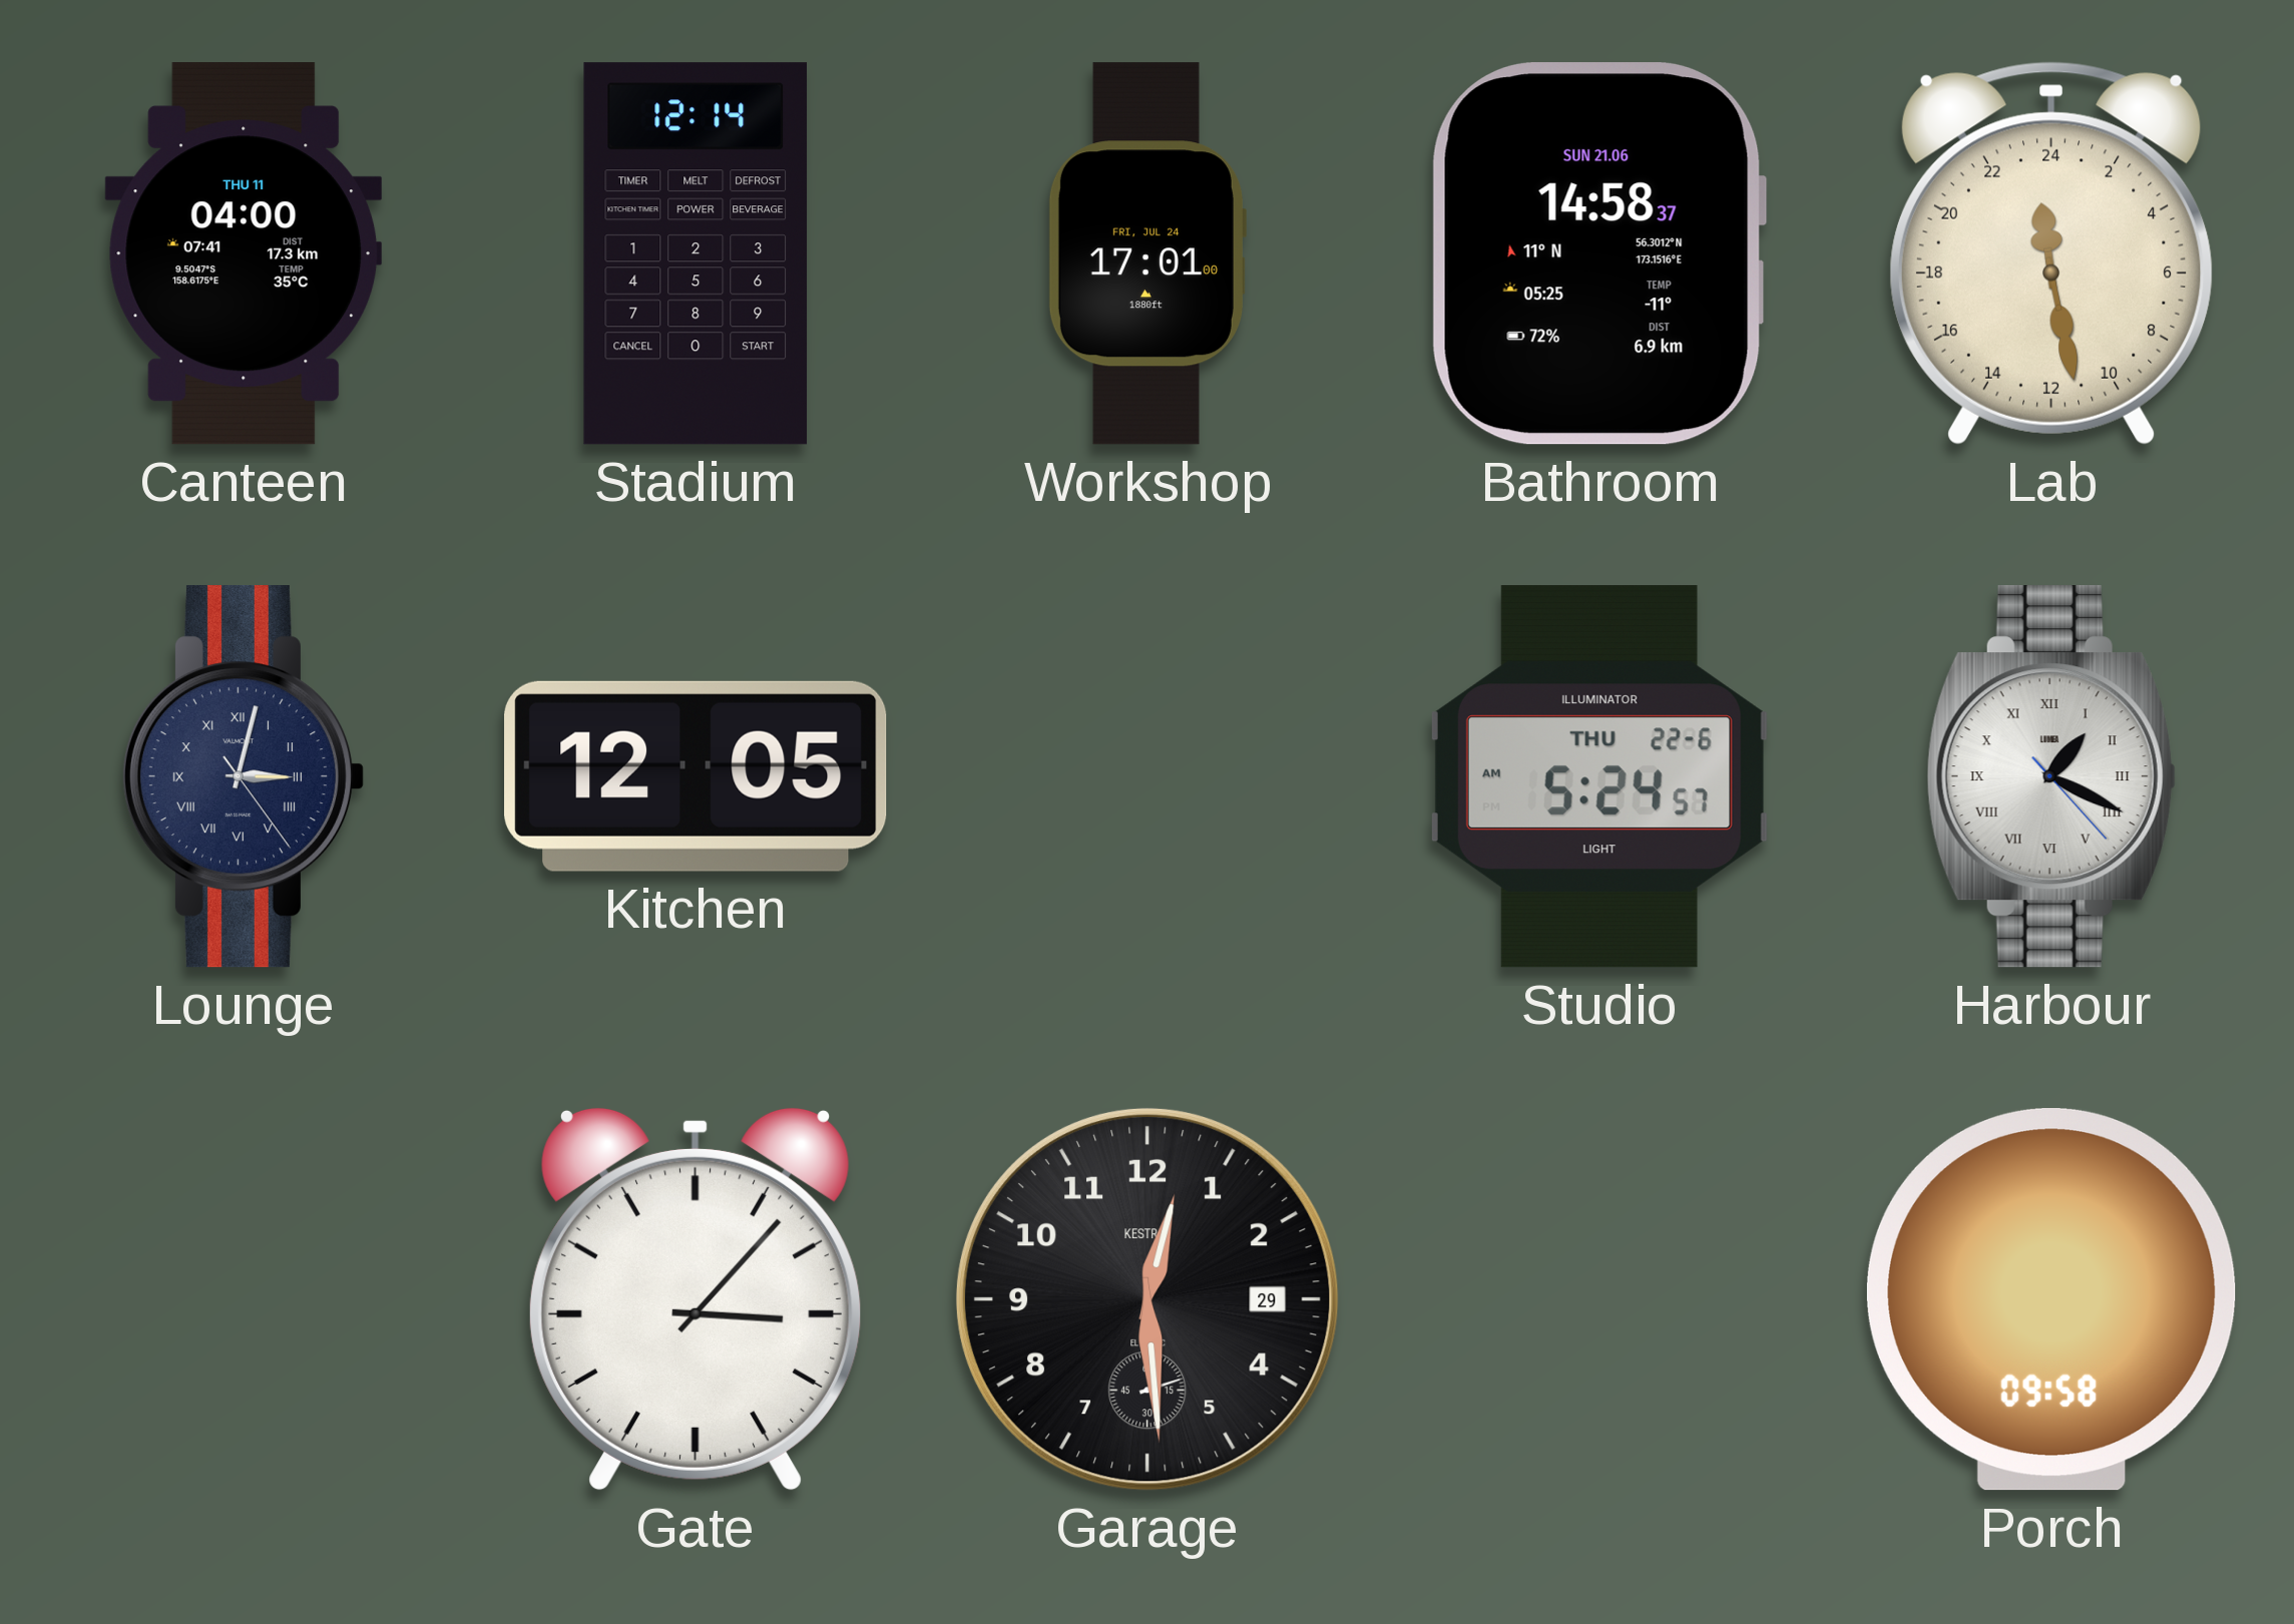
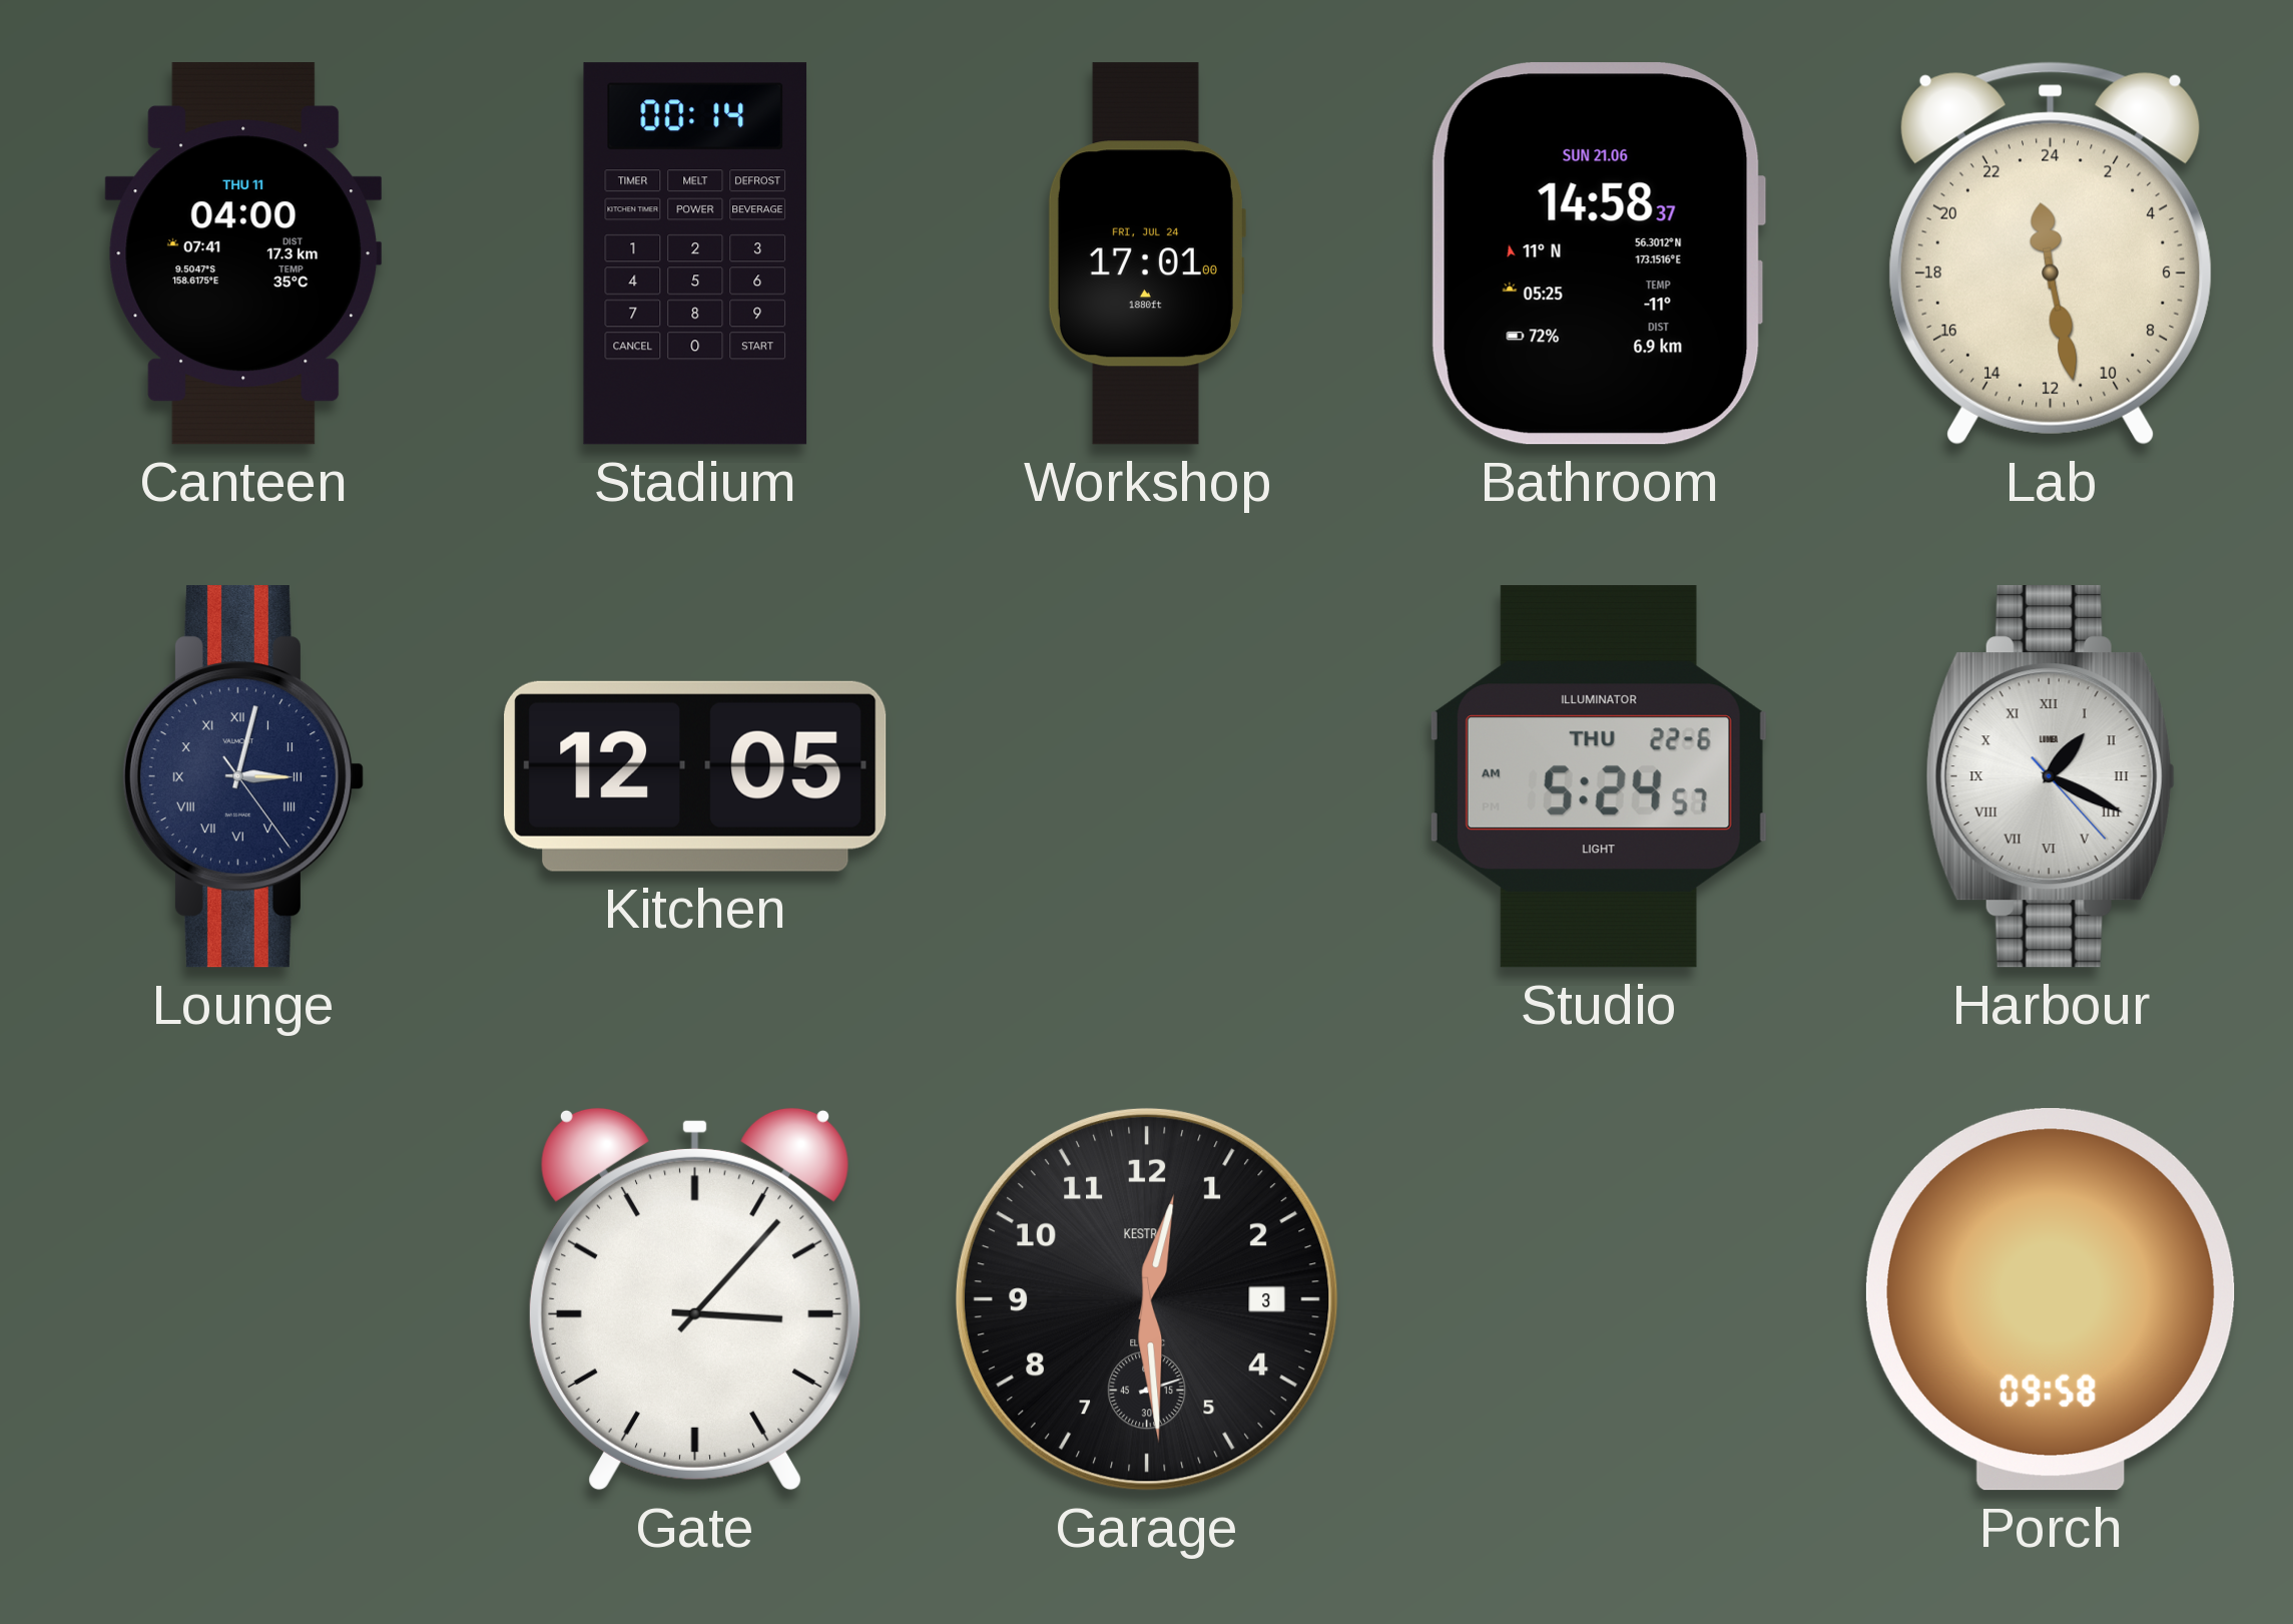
Stadium: 12:14 -> 00:14 (695, 253)
Garage date: 29 -> 3 (1147, 1299)
